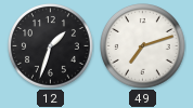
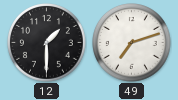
12: 1:33 -> 1:30 (47, 43)
